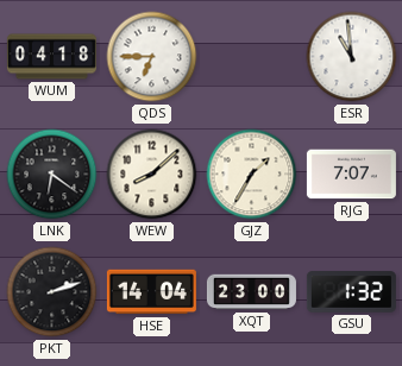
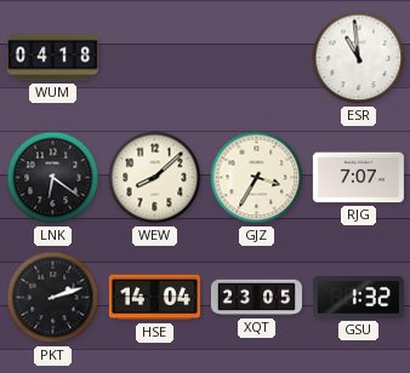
QDS: 6:45 -> none (152, 57)
GJZ: 1:35 -> 3:35 (257, 178)
XQT: 23:00 -> 23:05 (256, 298)
